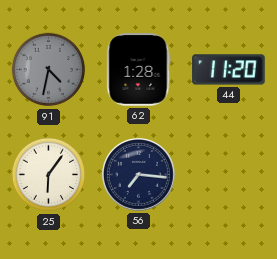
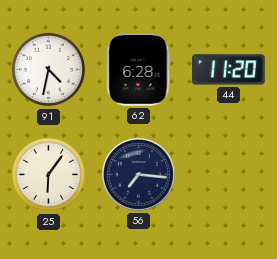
91 dial: grey -> white (49, 70)
62: 1:28 -> 6:28 (139, 70)
